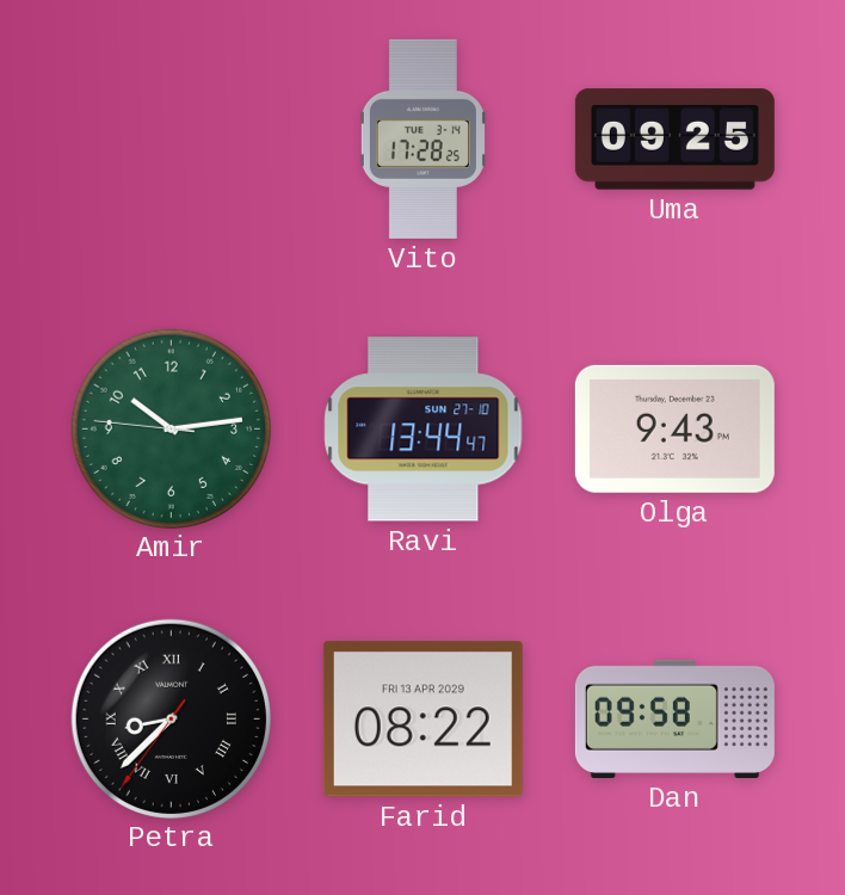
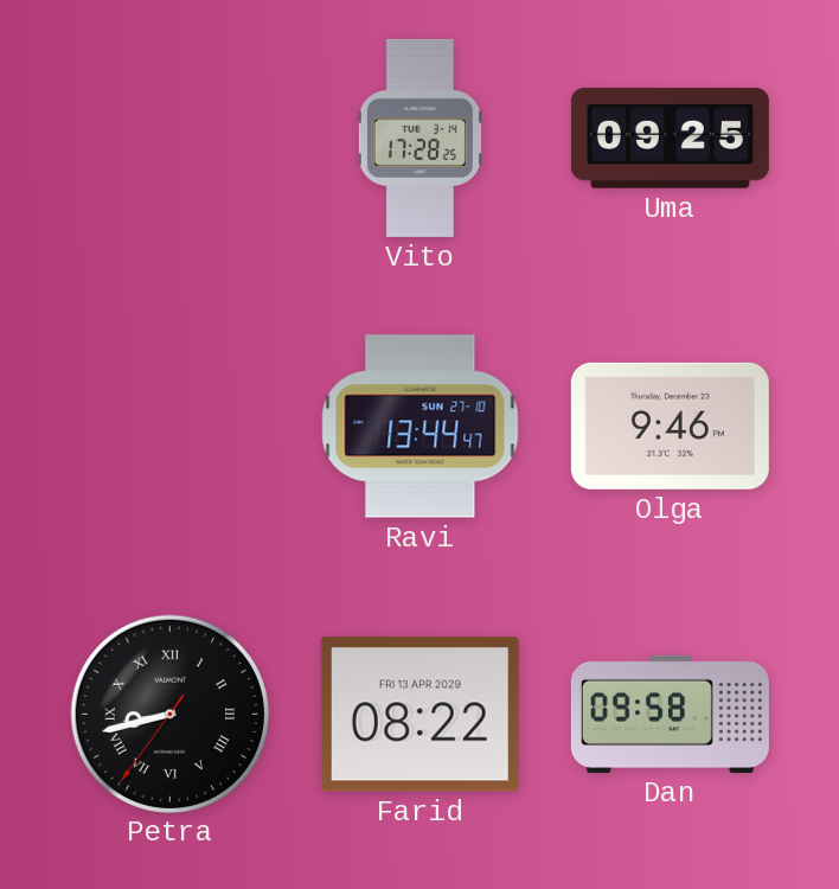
Amir: 10:13 -> none (171, 428)
Olga: 9:43 -> 9:46 (670, 426)
Petra: 8:37 -> 8:42 (169, 714)
